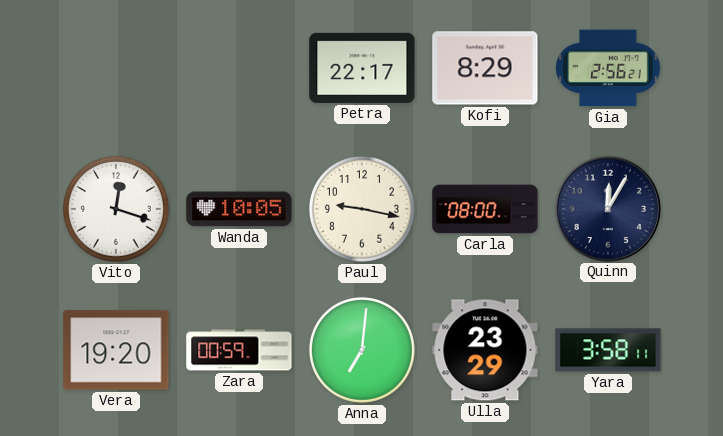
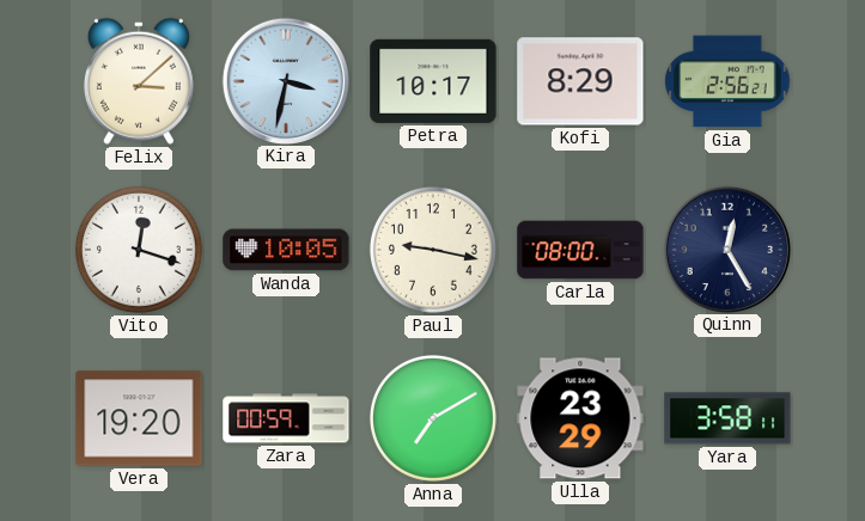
Felix: none -> 3:08 (139, 81)
Kira: none -> 3:32 (285, 80)
Petra: 22:17 -> 10:17 (433, 81)
Quinn: 12:05 -> 12:25 (726, 249)
Anna: 7:01 -> 7:10 (433, 418)
